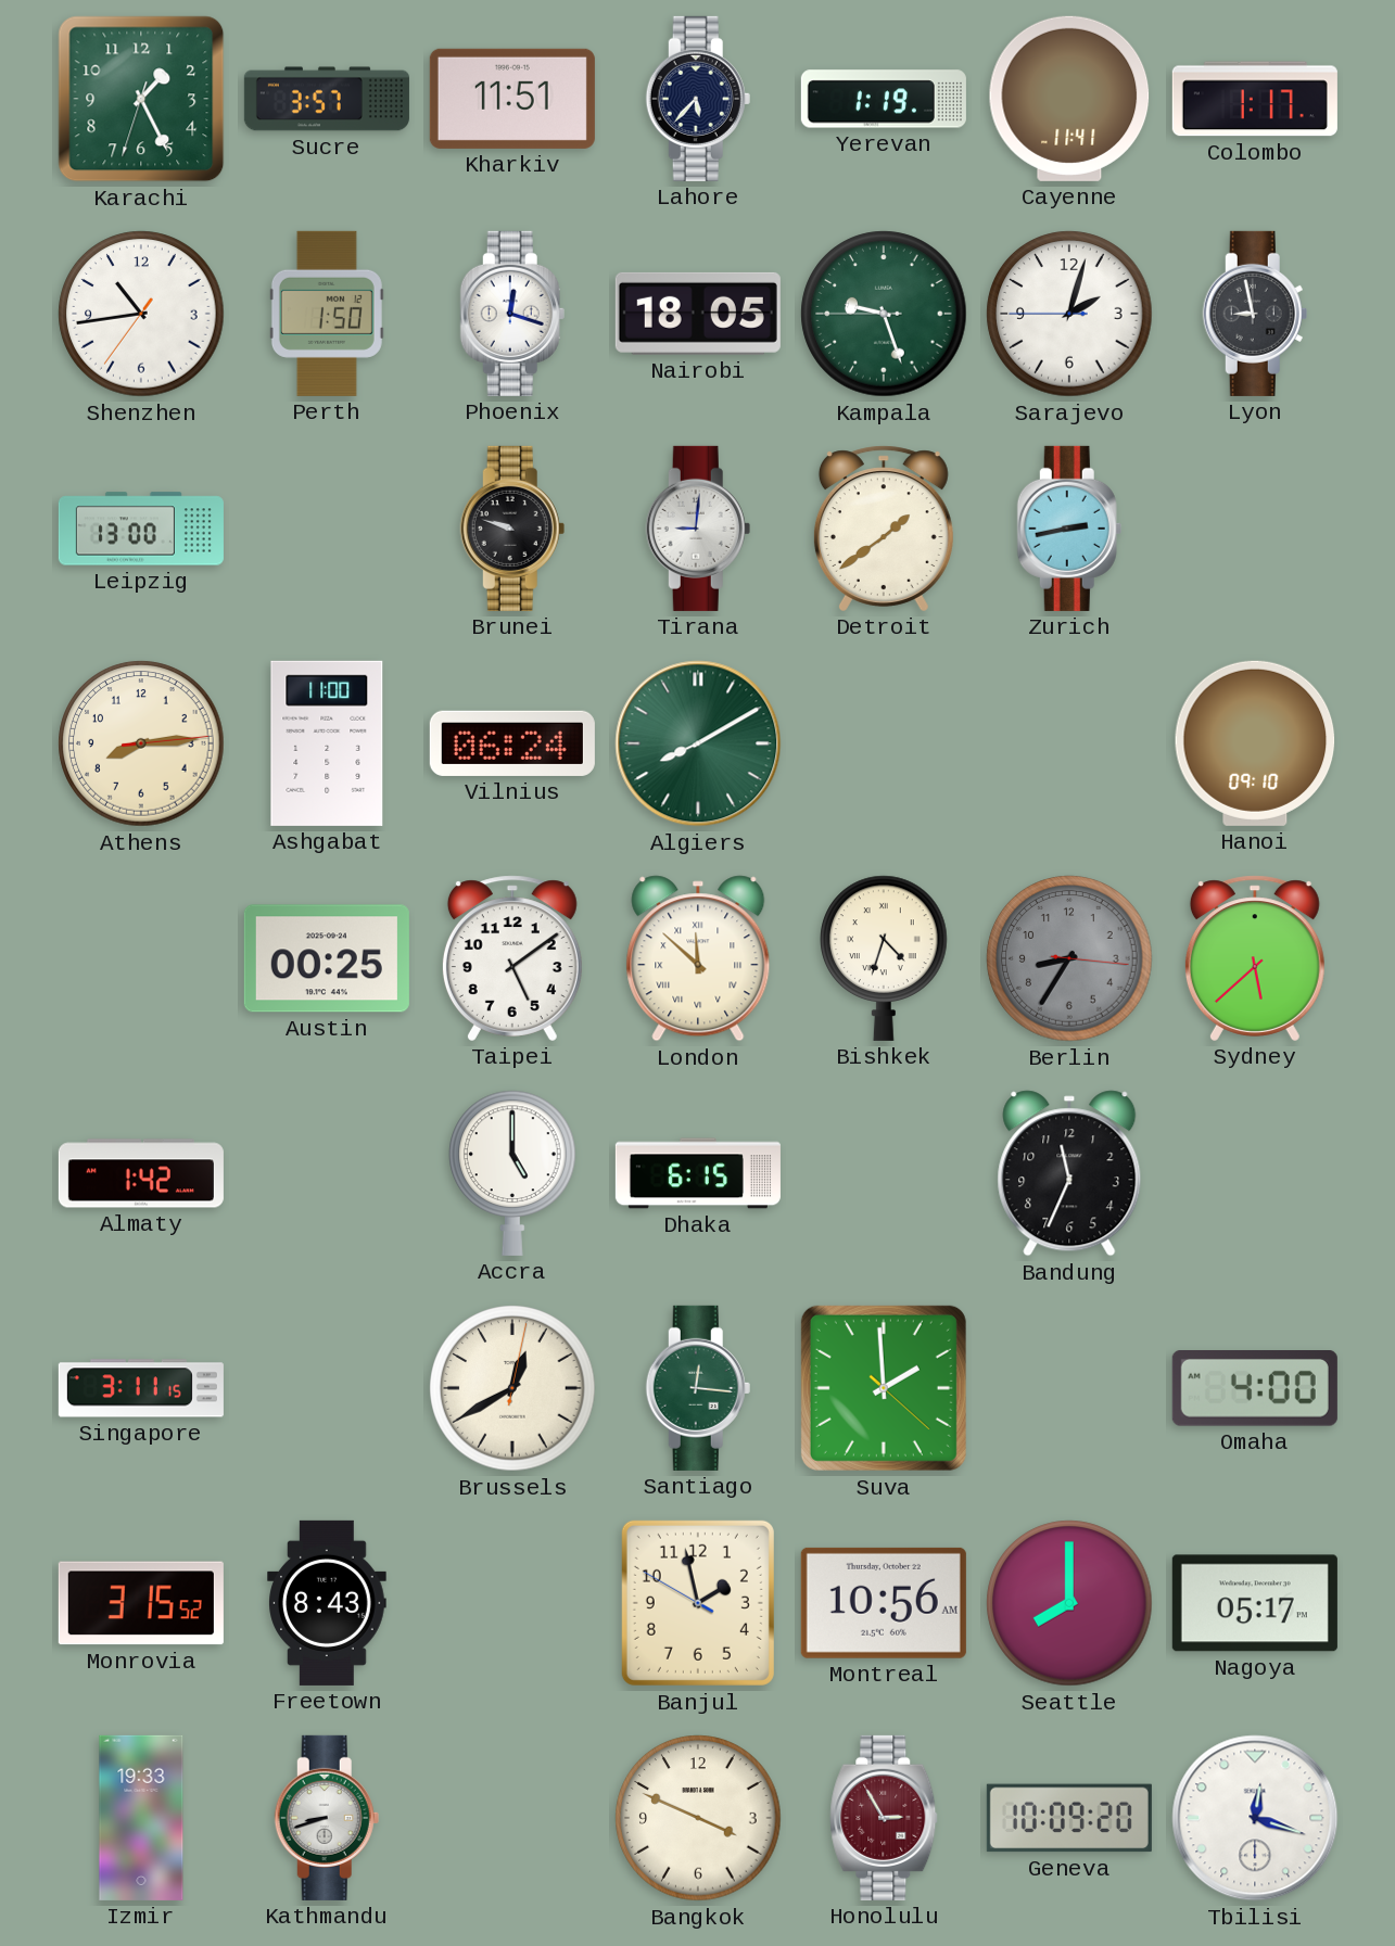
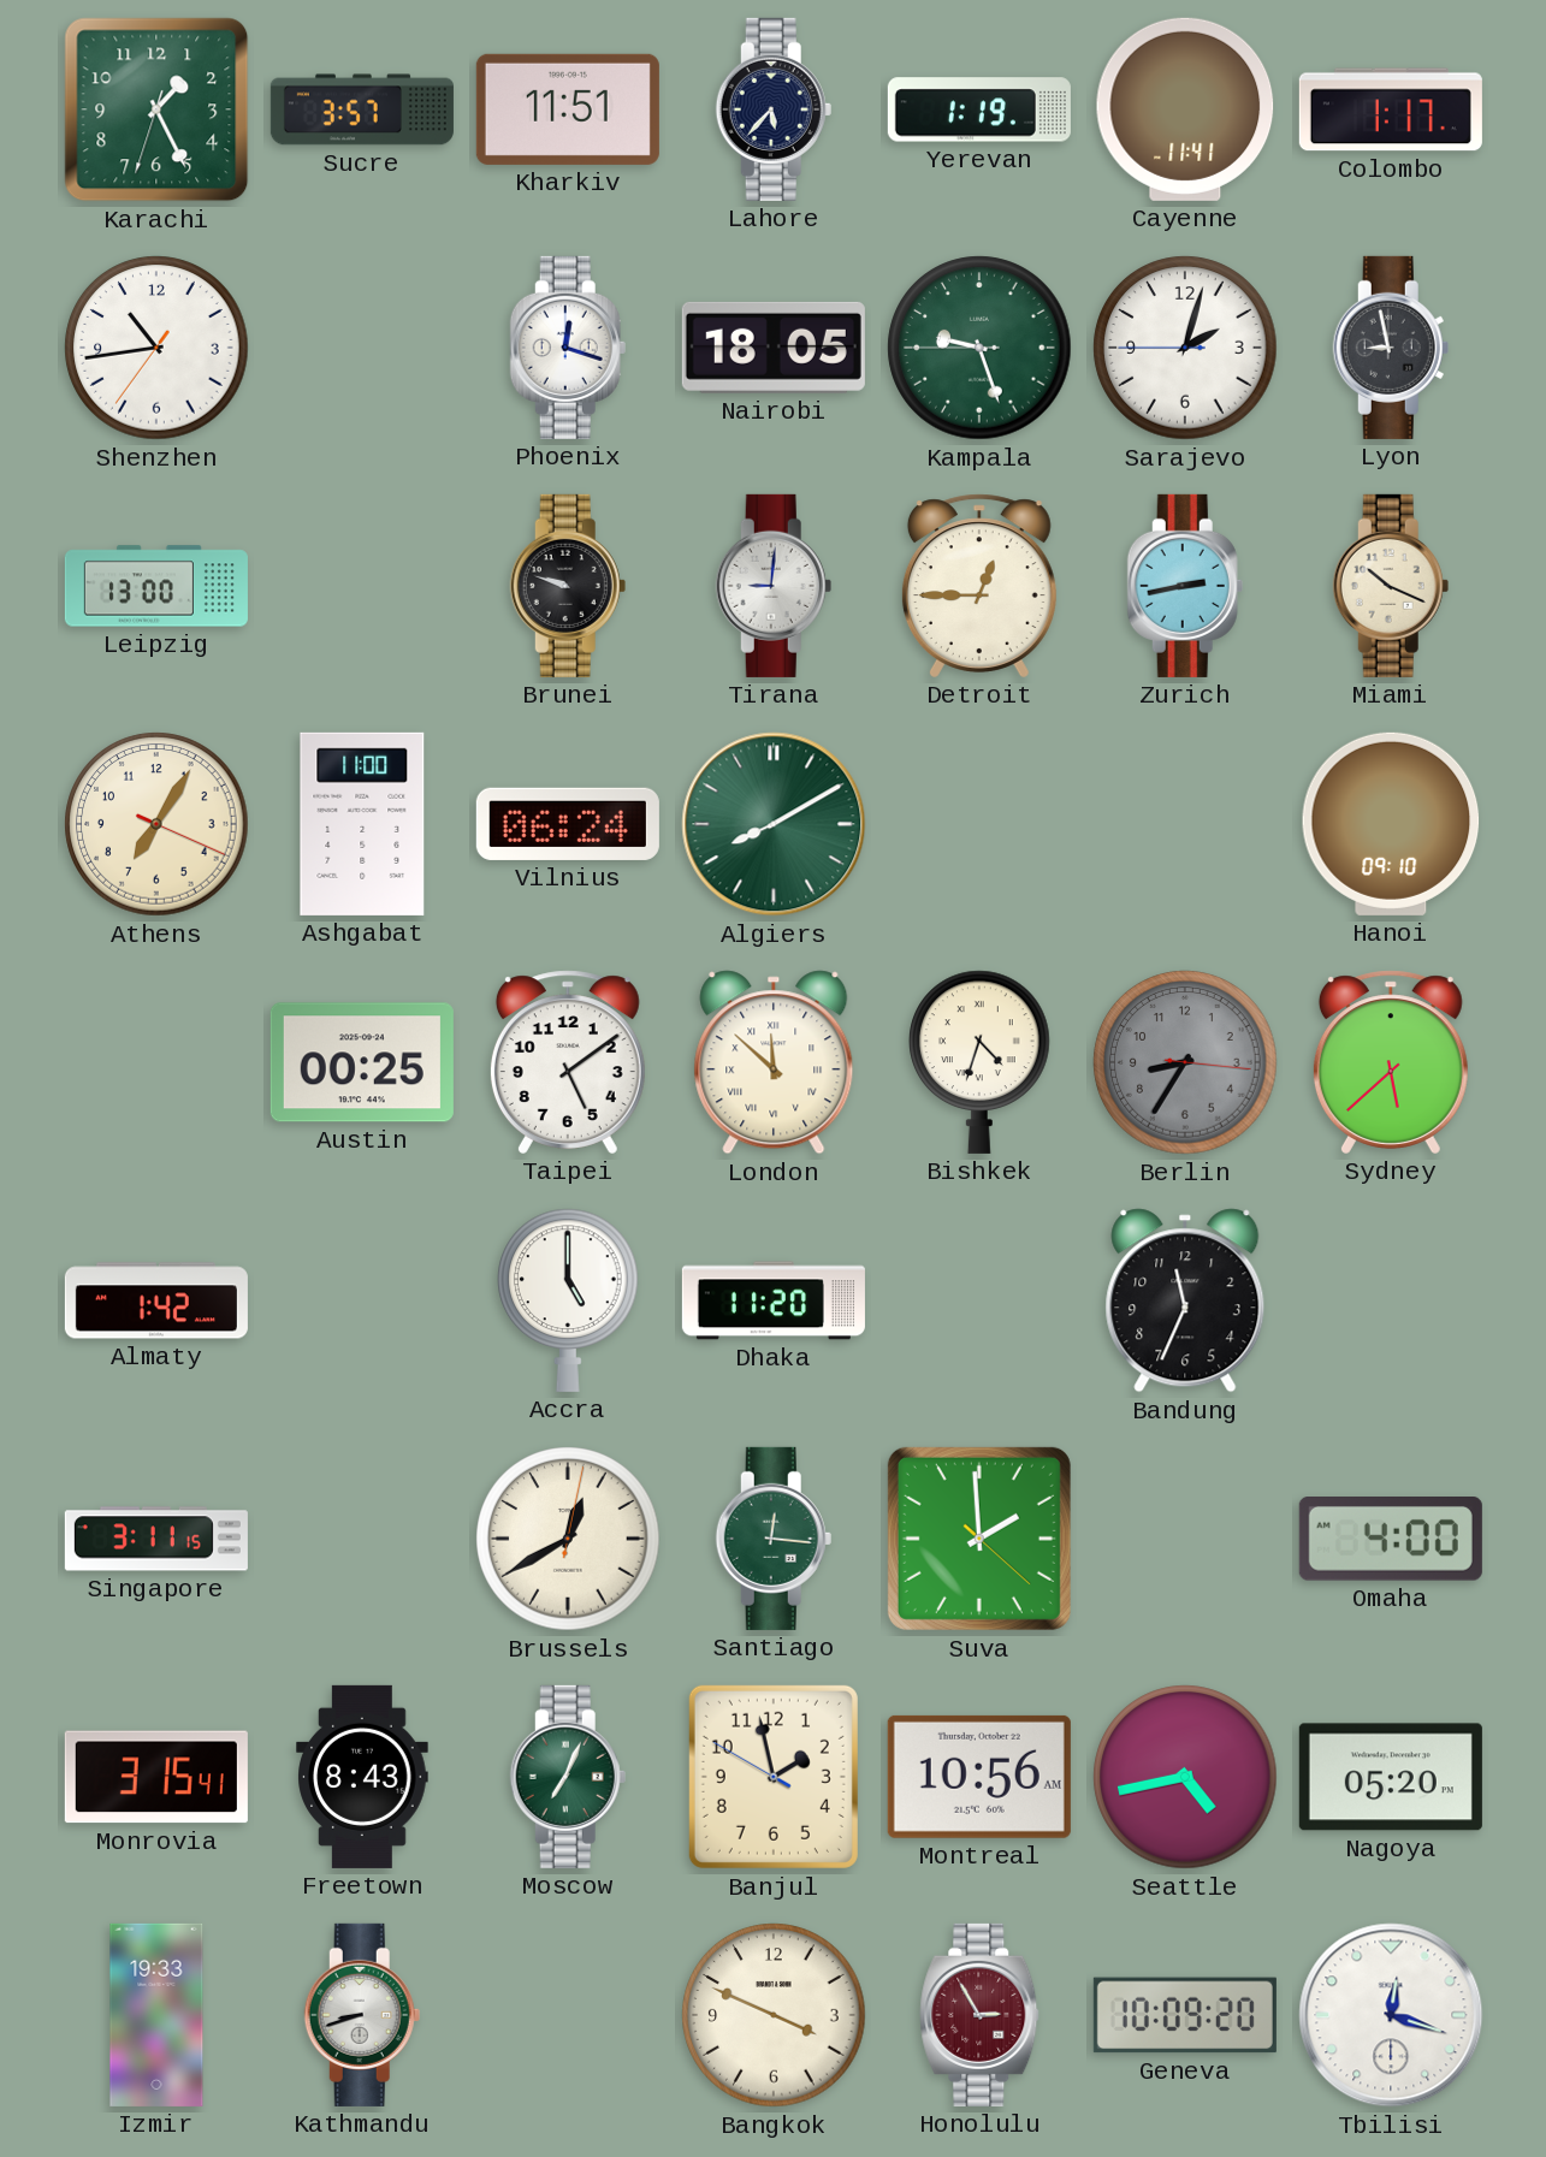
Perth: 1:50 -> none (327, 314)
Detroit: 1:39 -> 12:45 (979, 586)
Miami: none -> 10:19 (1391, 586)
Athens: 8:14 -> 7:05 (156, 824)
Dhaka: 6:15 -> 11:20 (774, 1300)
Monrovia: 3:15:52 -> 3:15:41 (156, 1777)
Moscow: none -> 7:04 (568, 1777)
Seattle: 8:00 -> 4:43 (1185, 1777)
Nagoya: 05:17 -> 05:20 (1391, 1777)
